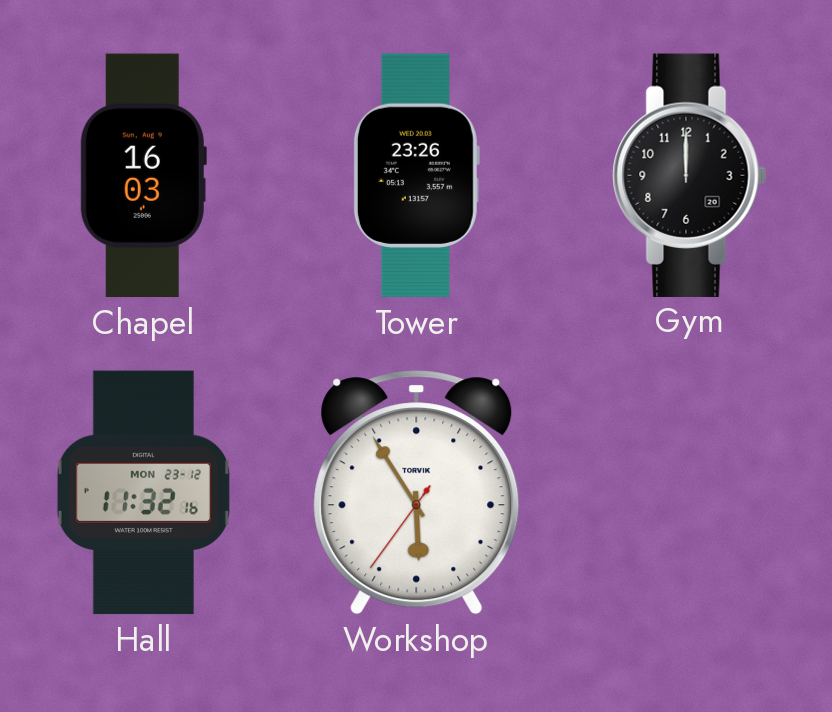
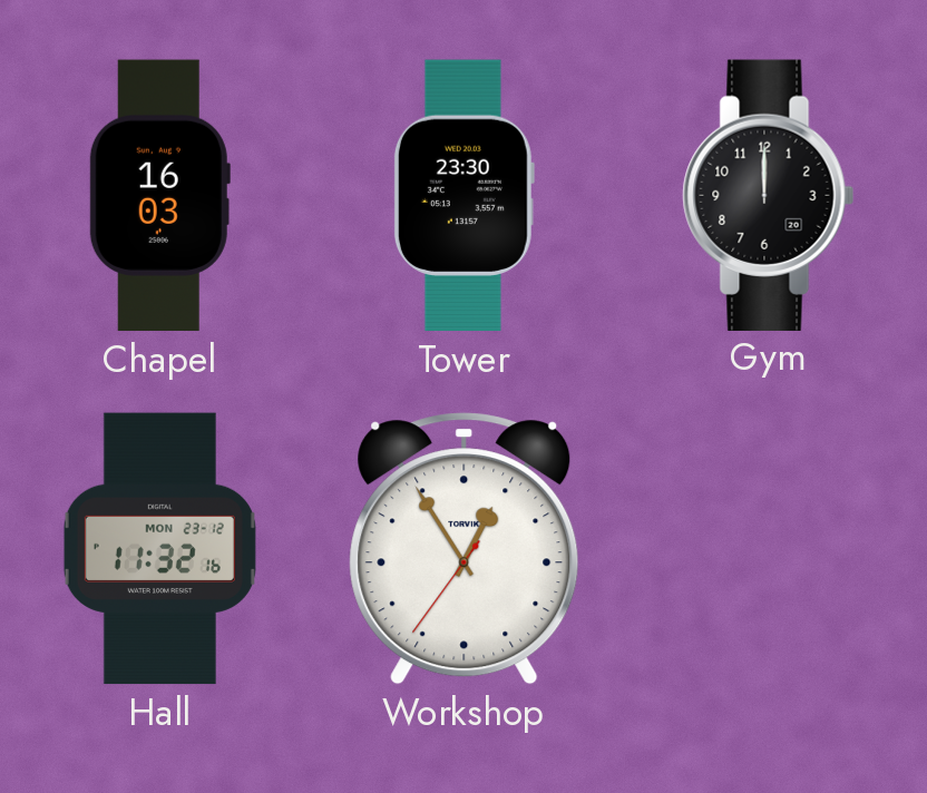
Tower: 23:26 -> 23:30 (463, 196)
Workshop: 5:54 -> 12:54 (465, 549)
